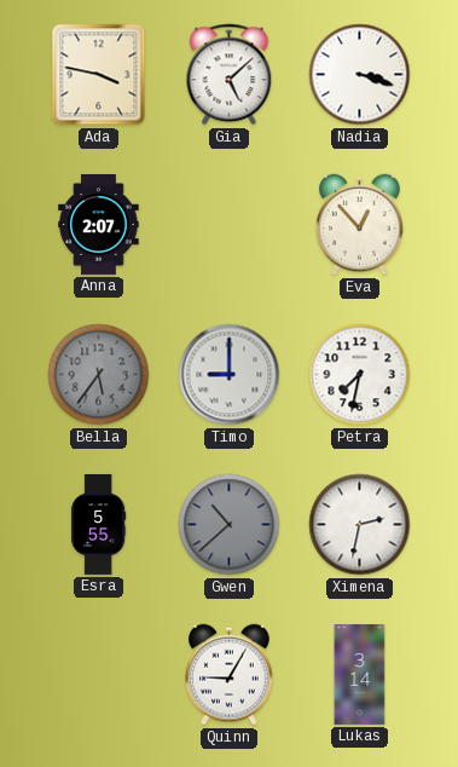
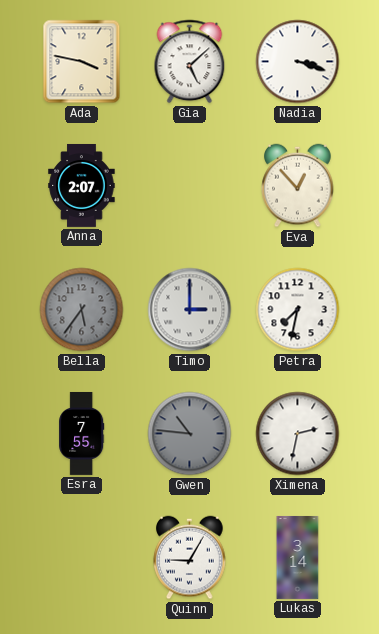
Timo: 9:00 -> 3:00 (190, 310)
Esra: 5:55 -> 7:55 (82, 433)
Gwen: 10:38 -> 10:46 (190, 434)
